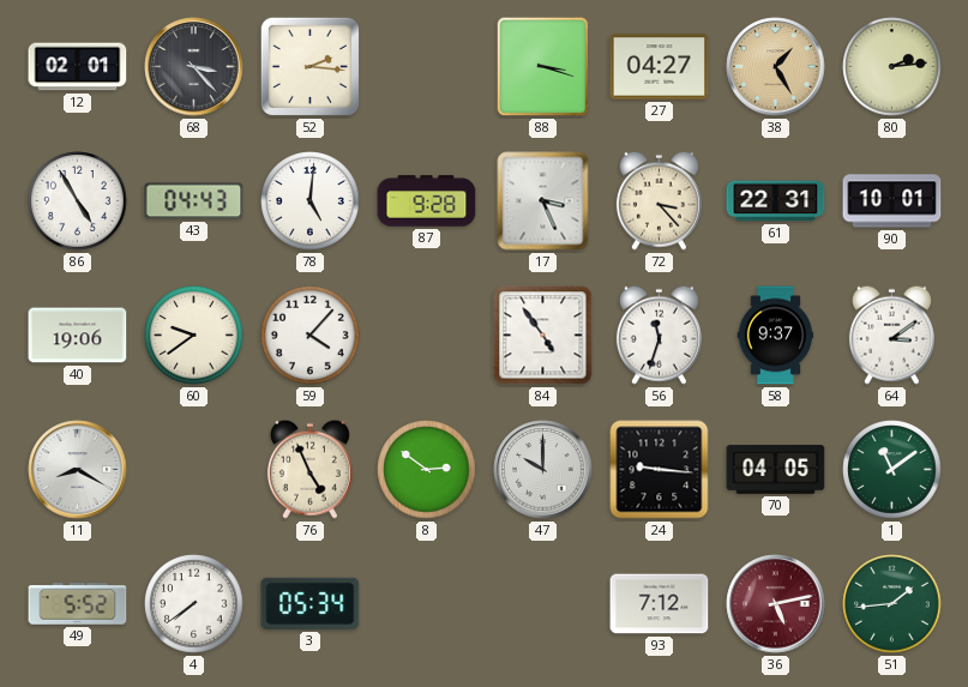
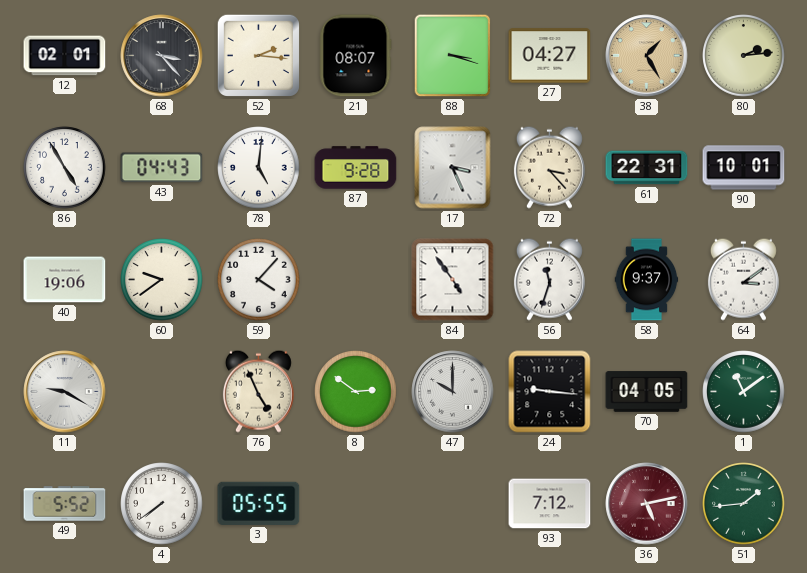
21: none -> 08:07 (356, 56)
11: 8:20 -> 9:20 (65, 392)
3: 05:34 -> 05:55 (259, 503)
